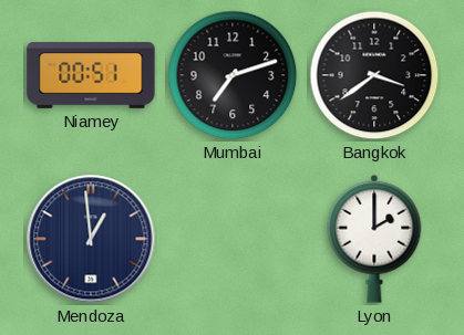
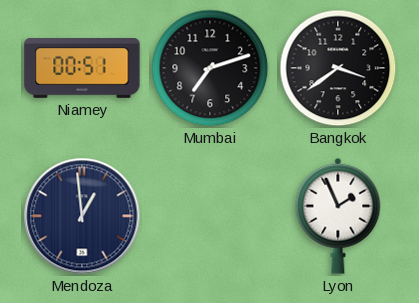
Lyon: 2:00 -> 1:56 (338, 216)
